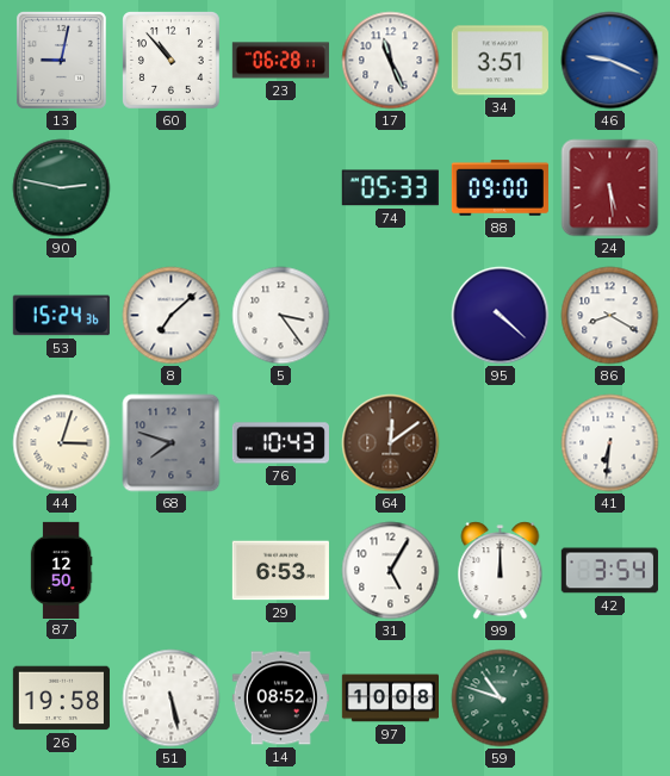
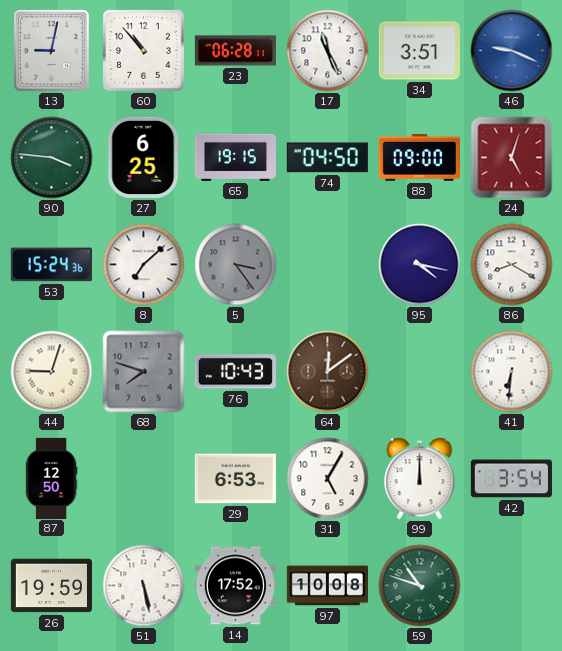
90: 2:47 -> 3:46 (52, 158)
27: none -> 6:25 (144, 157)
65: none -> 19:15 (235, 157)
74: 05:33 -> 04:50 (327, 158)
24: 5:29 -> 5:03 (512, 158)
5 dial: white -> grey (236, 265)
95: 4:22 -> 4:17 (420, 265)
44: 3:03 -> 9:03 (52, 372)
26: 19:58 -> 19:59 (51, 586)
14: 08:52 -> 17:52 (235, 586)
